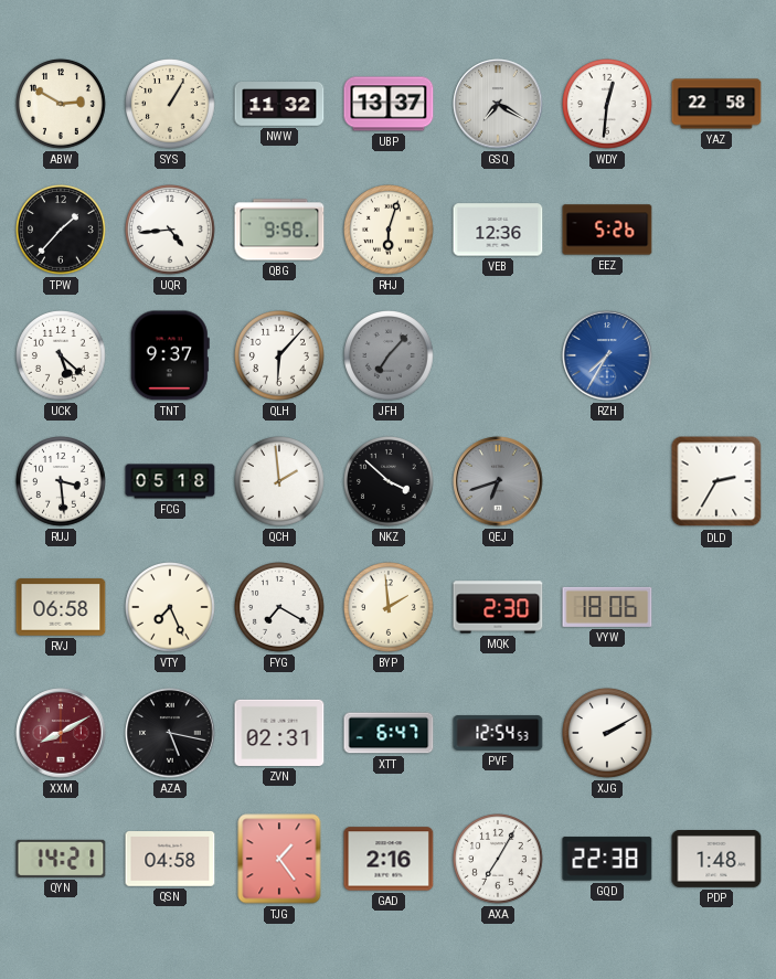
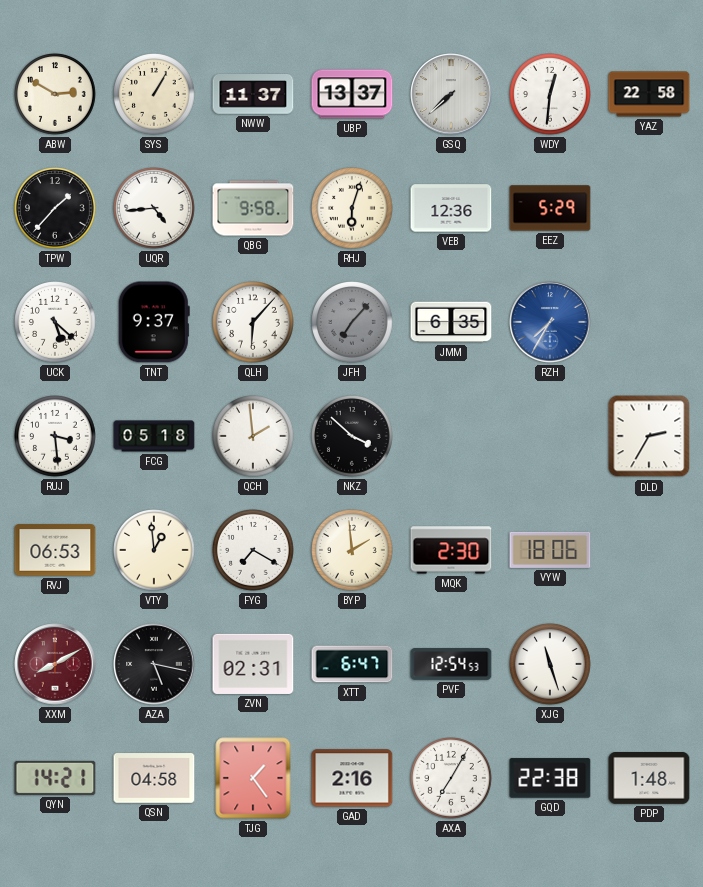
NWW: 11:32 -> 11:37 (253, 94)
GSQ: 7:20 -> 7:38 (451, 94)
EEZ: 5:26 -> 5:29 (550, 208)
JMM: none -> 6:35 (451, 322)
QEJ: 6:42 -> none (498, 481)
RVJ: 06:58 -> 06:53 (55, 550)
VTY: 7:26 -> 12:59 (155, 551)
XJG: 2:10 -> 11:27 (551, 665)
